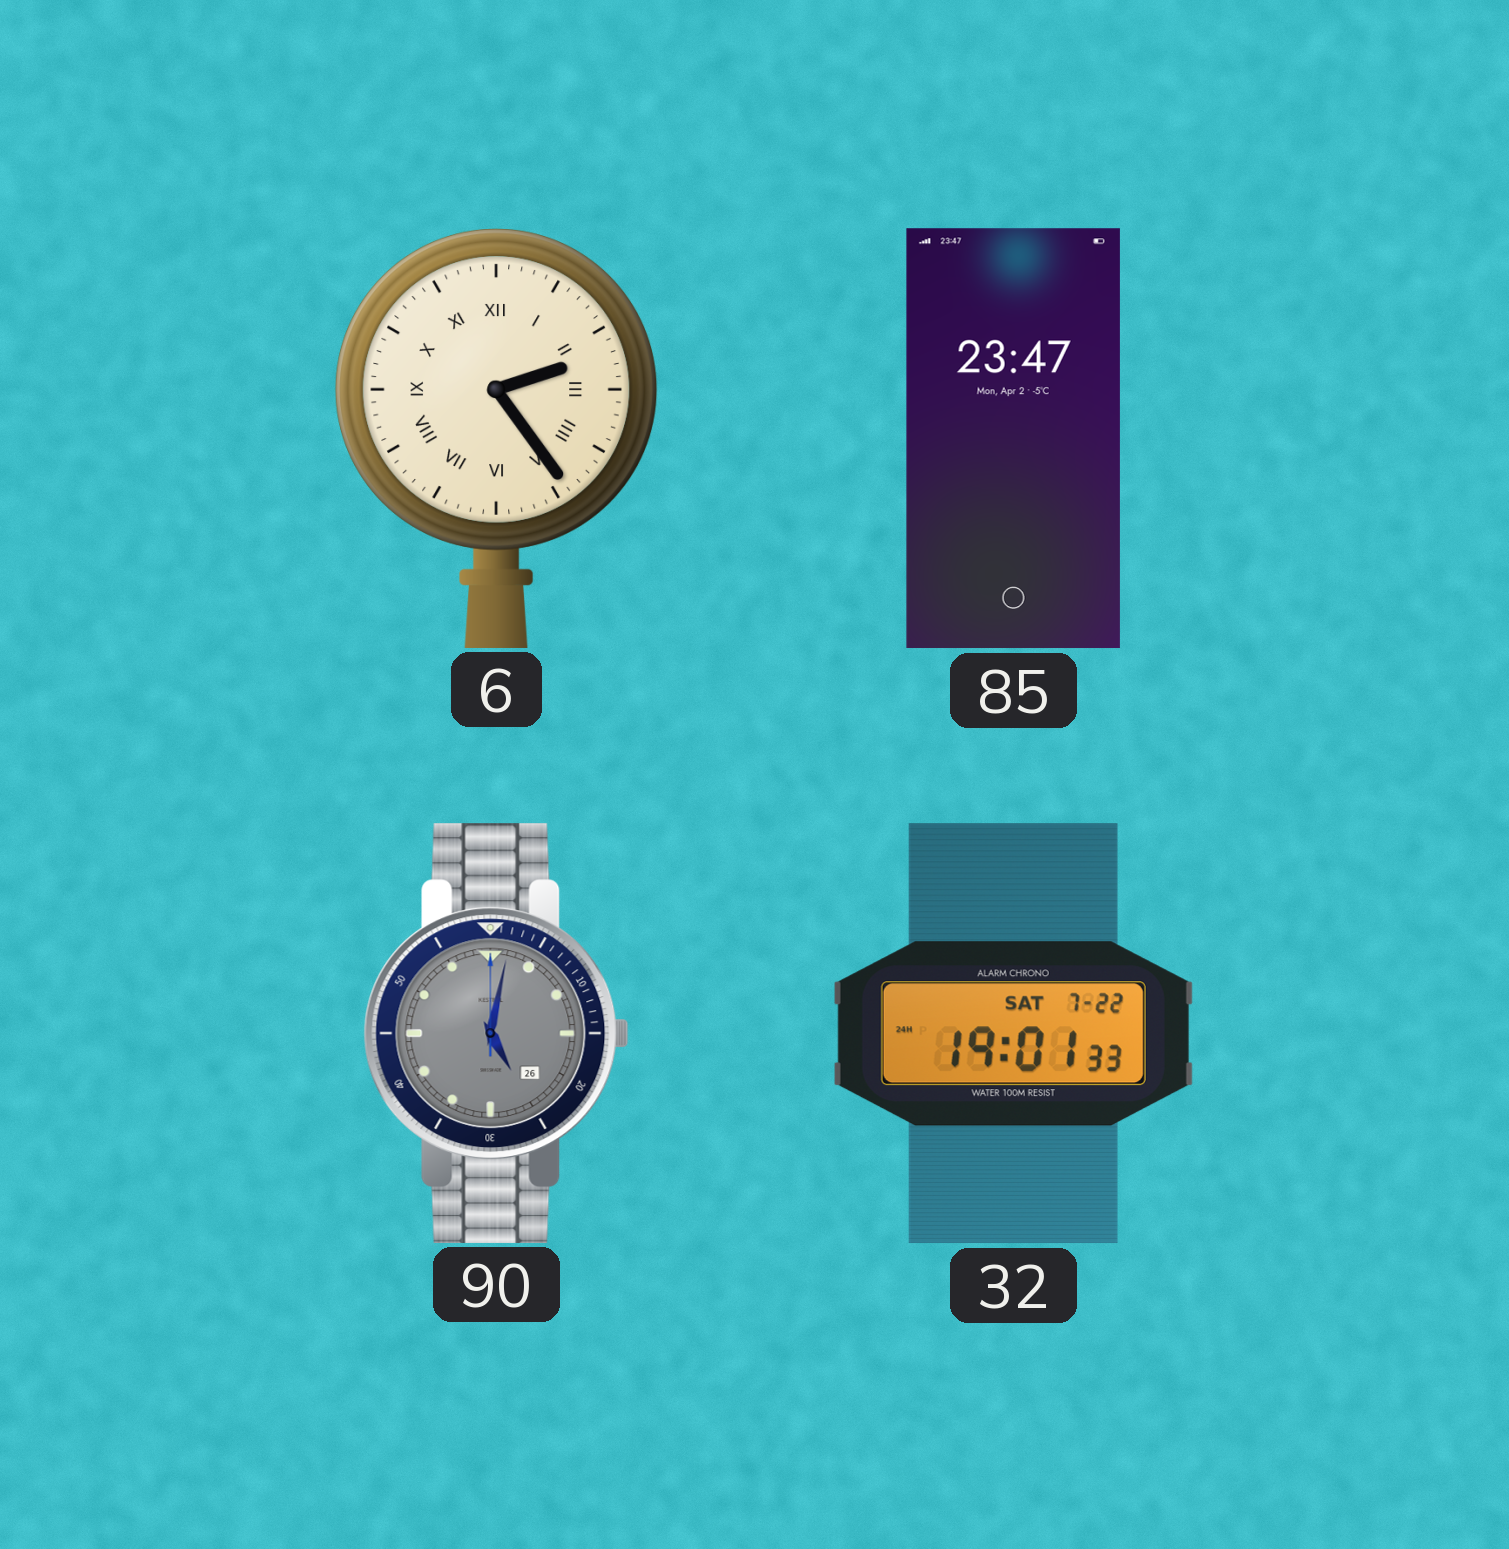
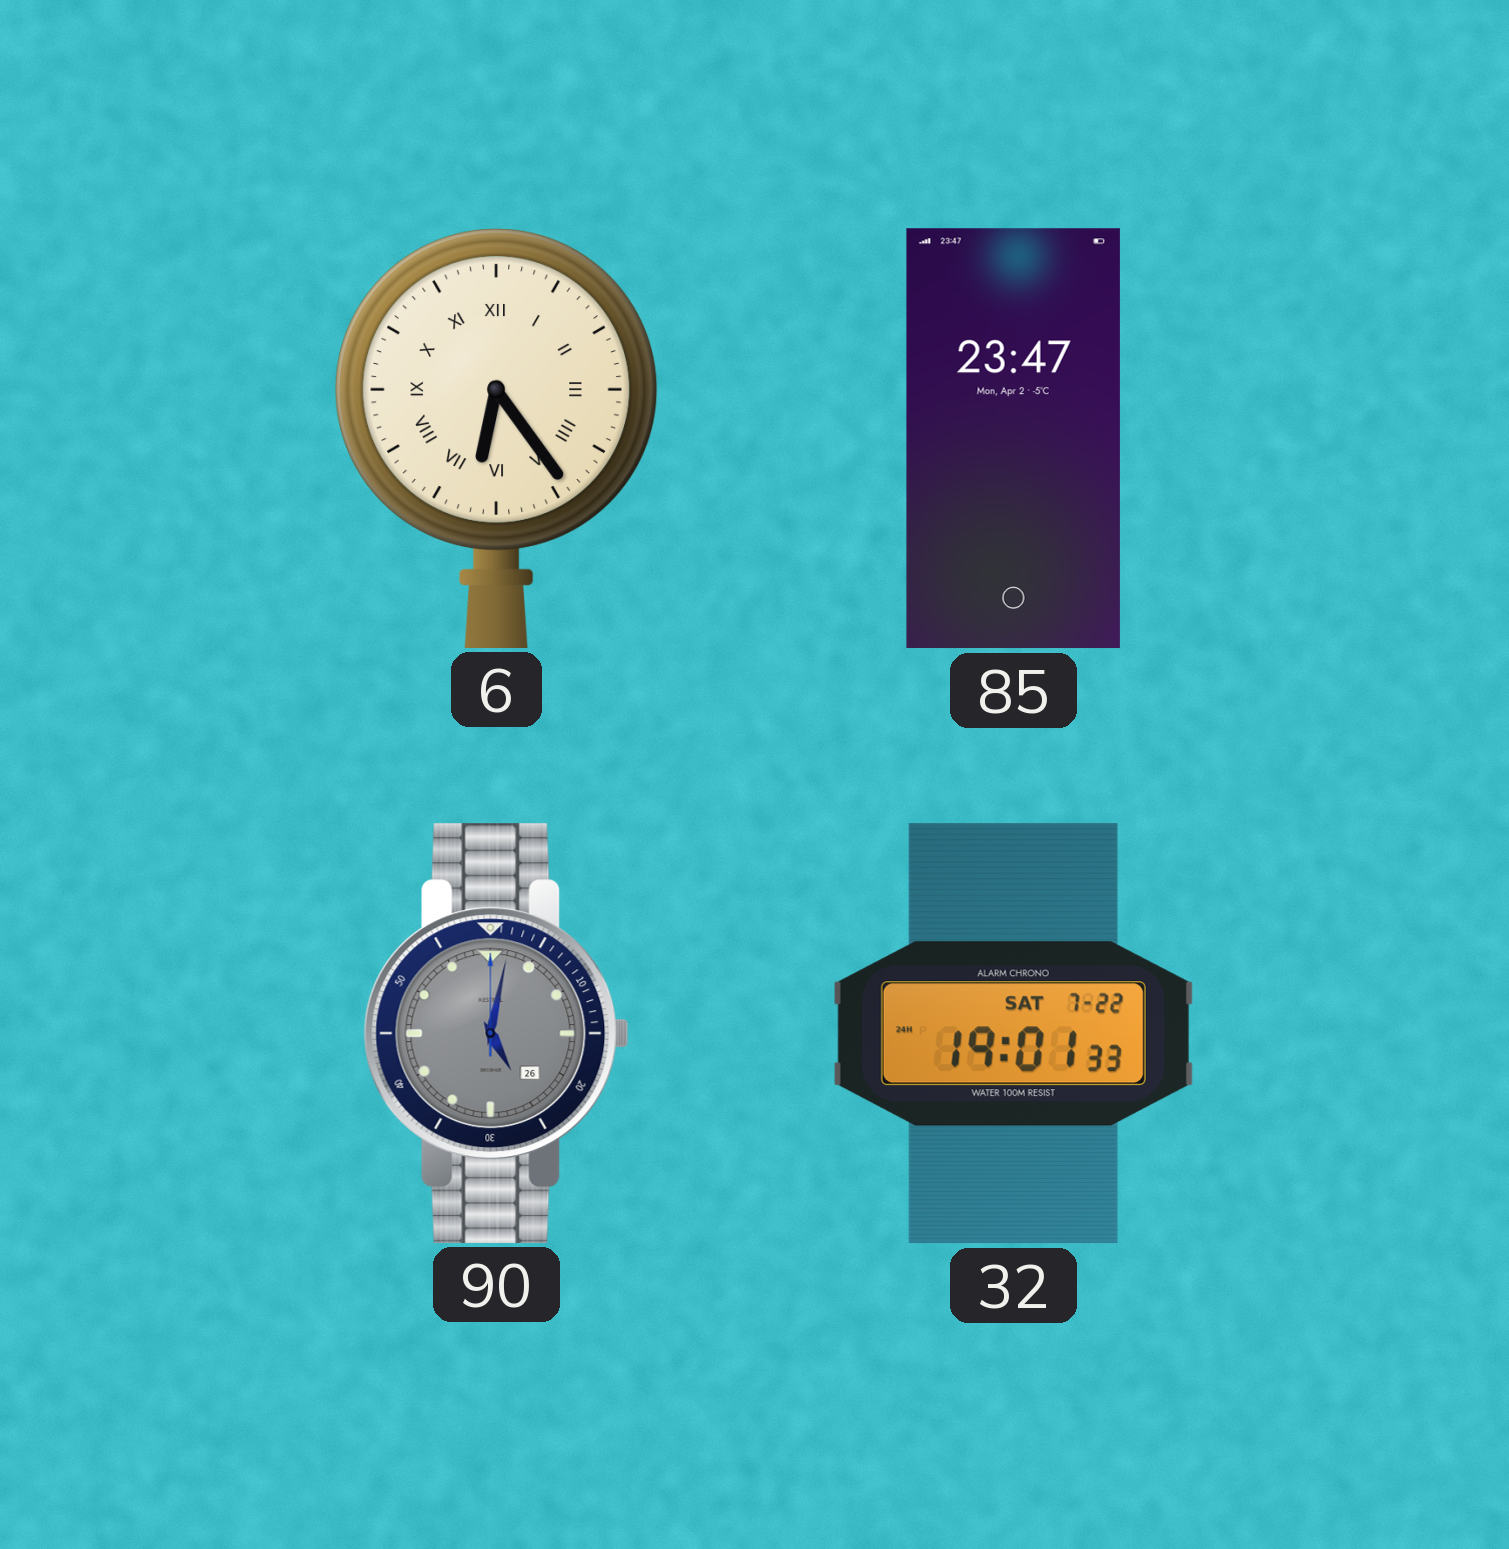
6: 2:24 -> 6:24 (497, 438)
